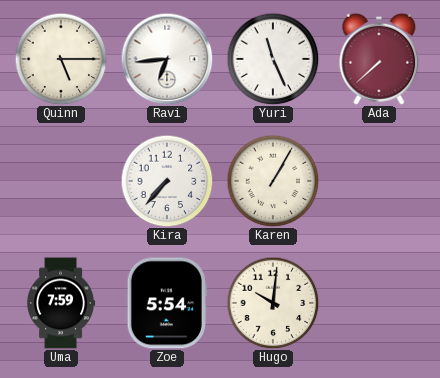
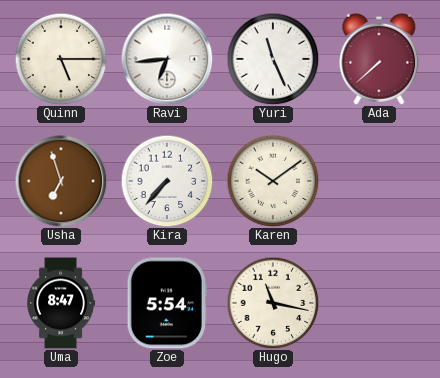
Usha: none -> 6:57 (61, 181)
Karen: 1:05 -> 10:09 (273, 181)
Uma: 7:59 -> 8:47 (62, 303)
Hugo: 10:01 -> 11:17 (273, 303)
